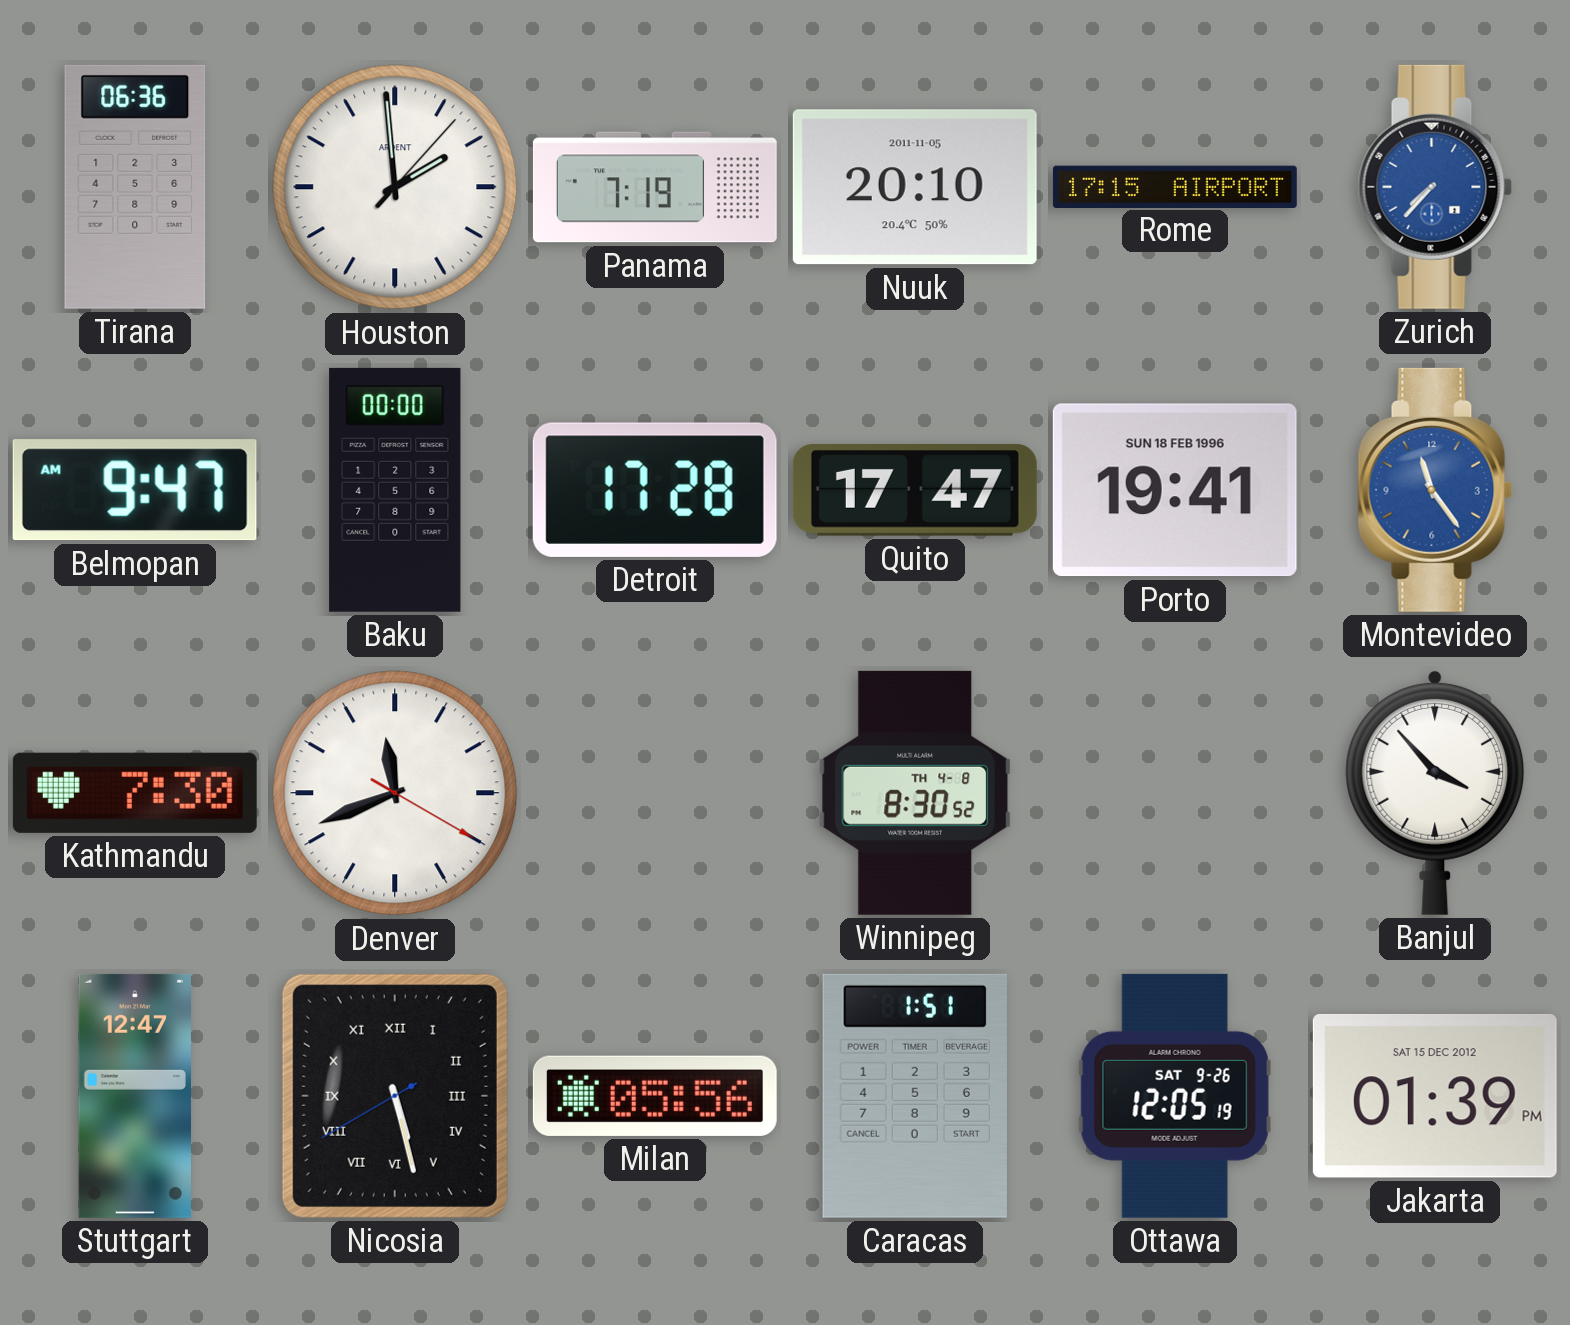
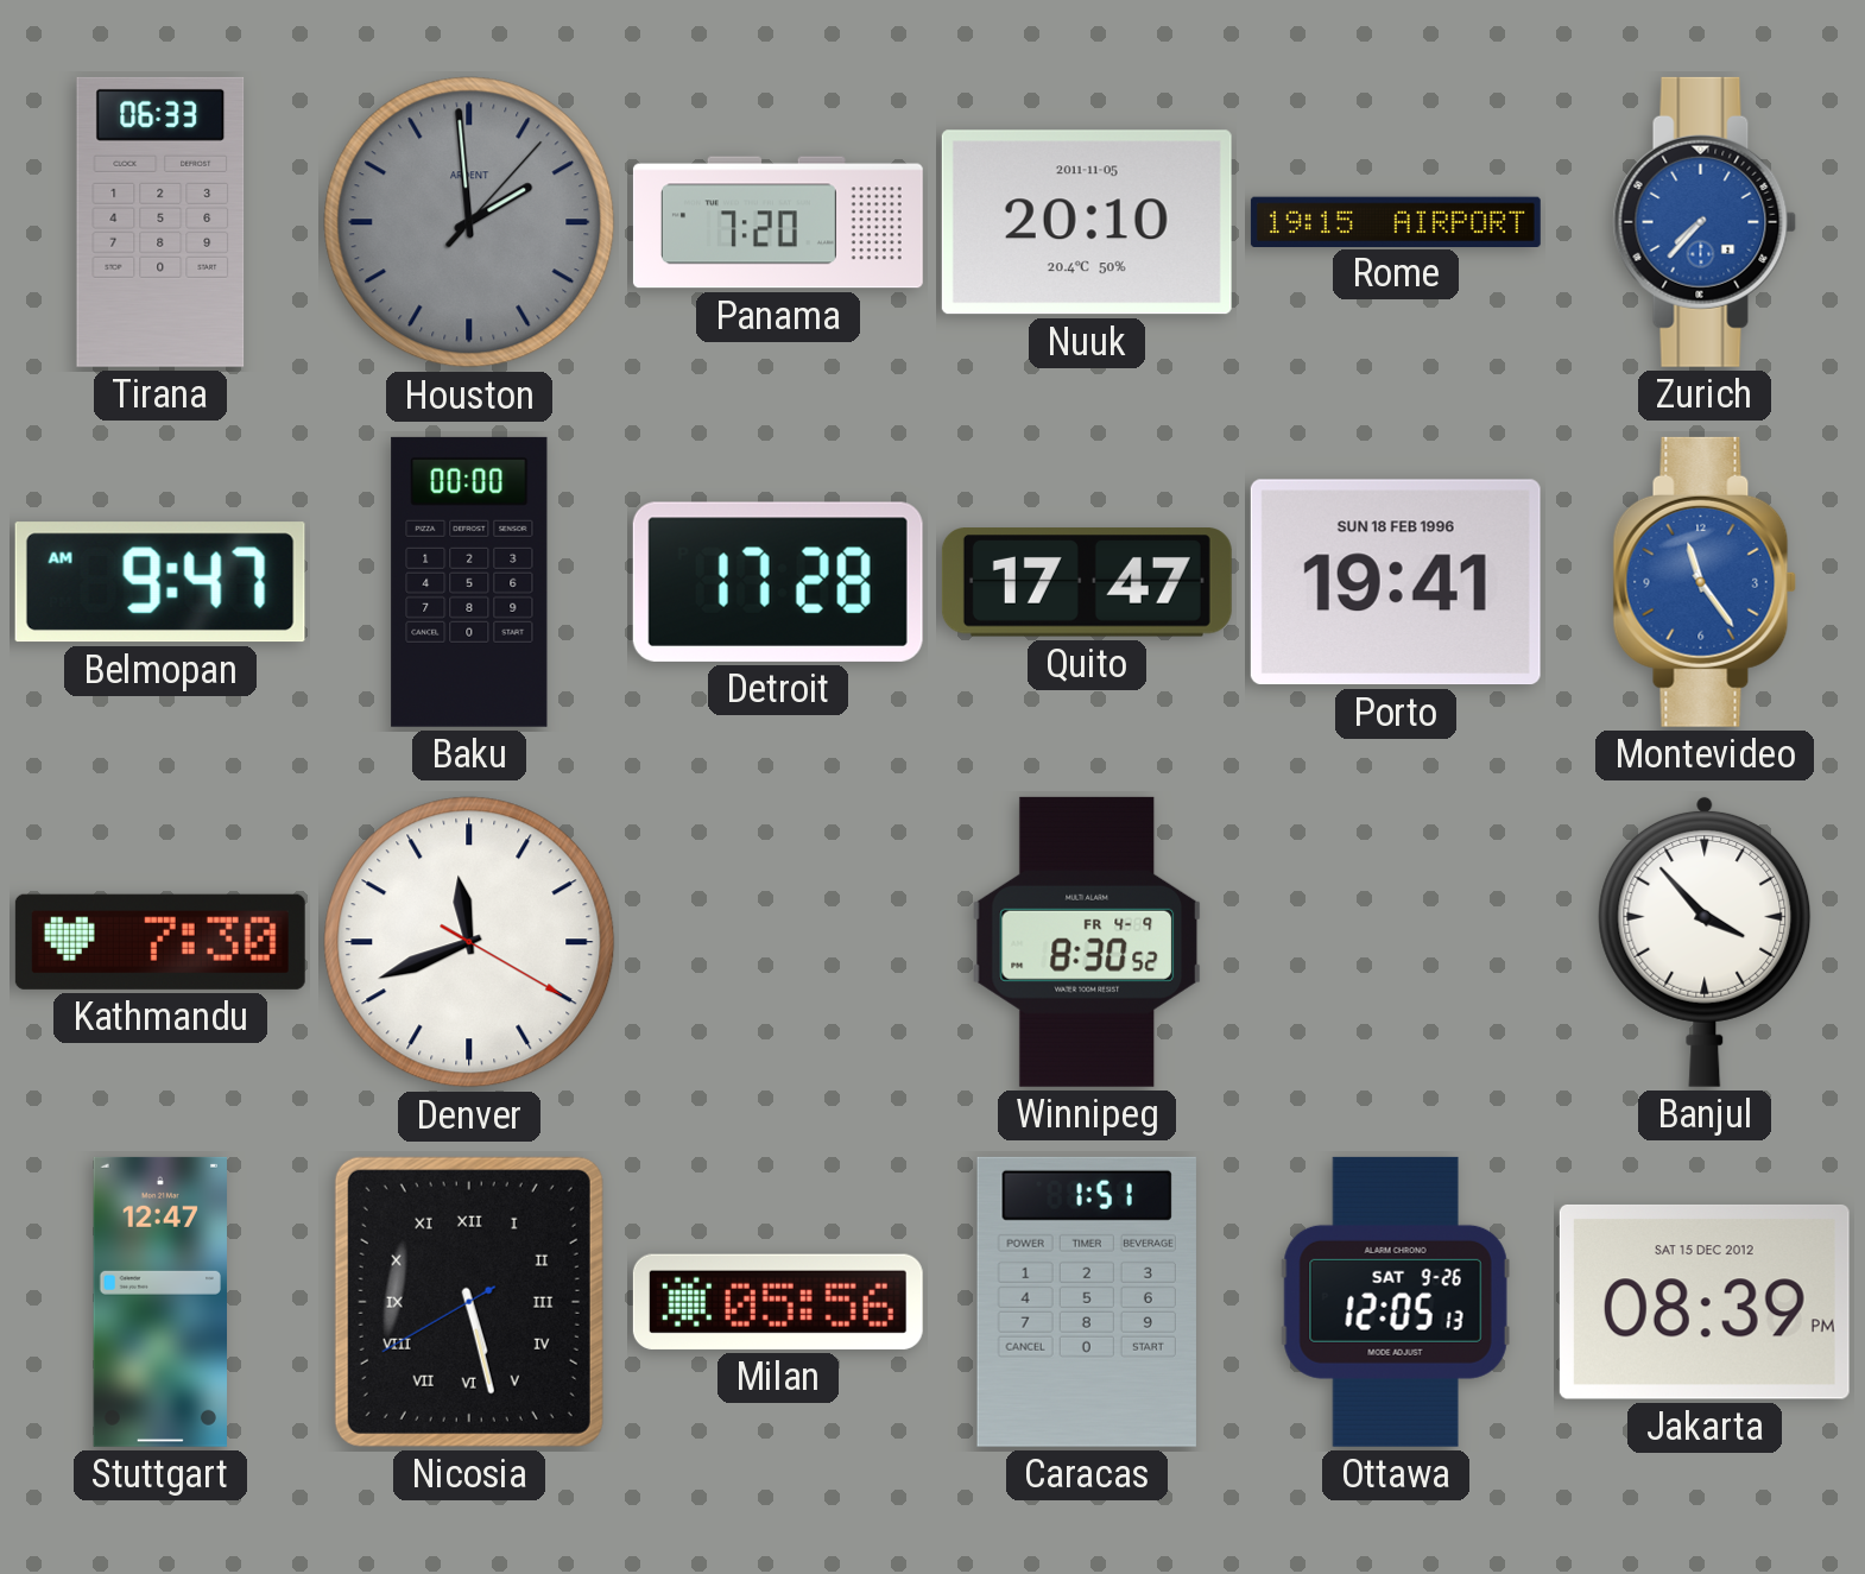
Tirana: 06:36 -> 06:33 (160, 222)
Houston dial: white -> grey (469, 222)
Panama: 7:19 -> 7:20 (778, 222)
Rome: 17:15 -> 19:15 (1396, 221)
Winnipeg date: TH 4-8 -> FR 4-9 (1087, 942)
Ottawa: 12:05:19 -> 12:05:13 (1396, 1302)
Jakarta: 01:39 -> 08:39 (1705, 1302)
